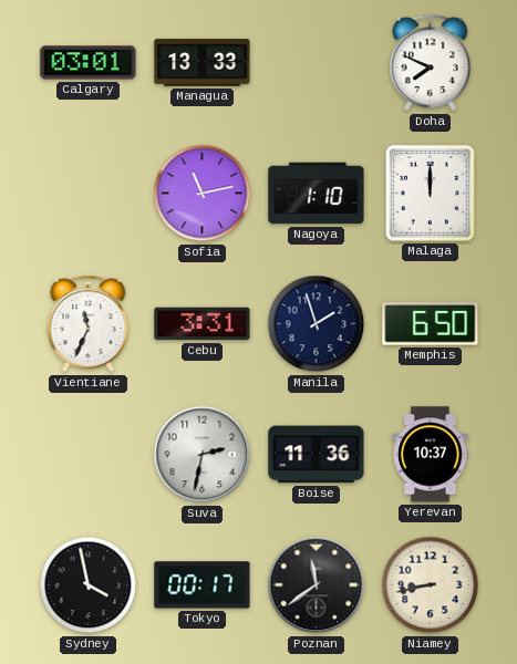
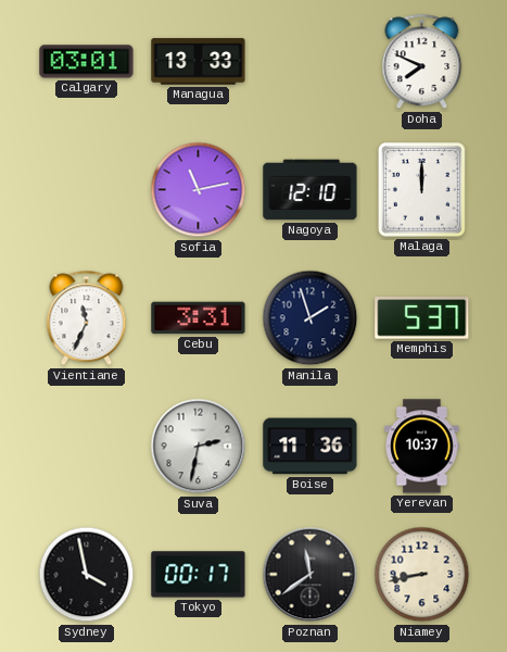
Nagoya: 1:10 -> 12:10 (310, 190)
Memphis: 6:50 -> 5:37 (422, 318)
